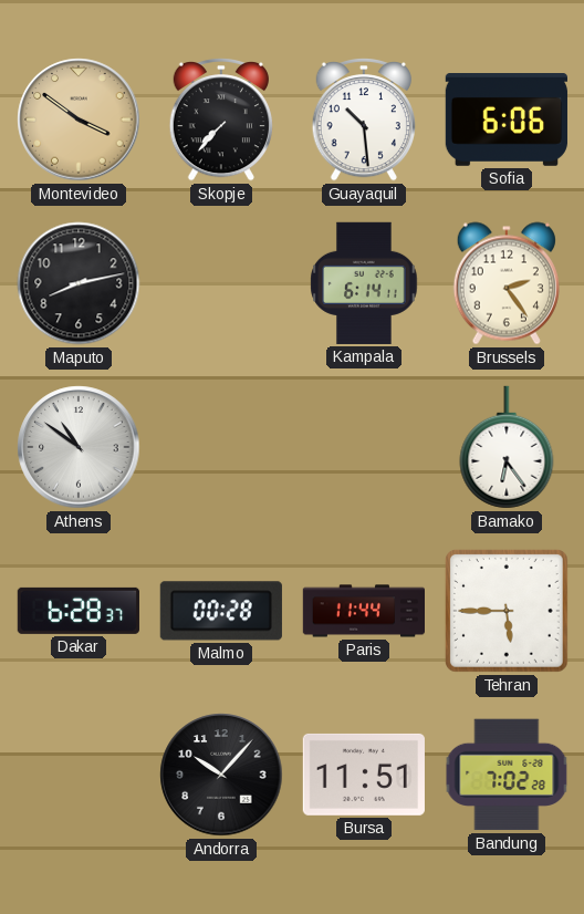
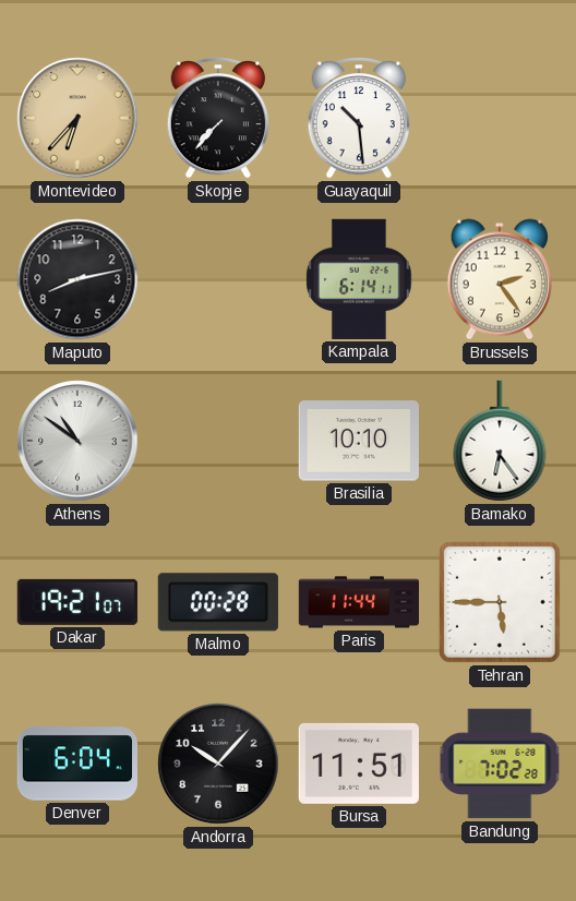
Montevideo: 3:51 -> 6:37 (77, 118)
Sofia: 6:06 -> none (507, 121)
Brasilia: none -> 10:10 (359, 441)
Dakar: 6:28 -> 19:21 (77, 602)
Denver: none -> 6:04 (77, 764)
